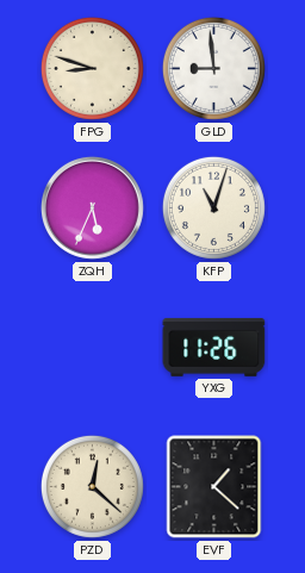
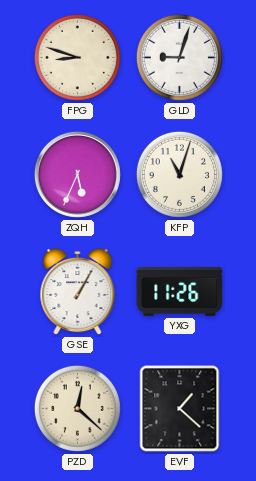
GLD: 8:59 -> 9:03 (179, 57)
GSE: none -> 1:05 (78, 292)
